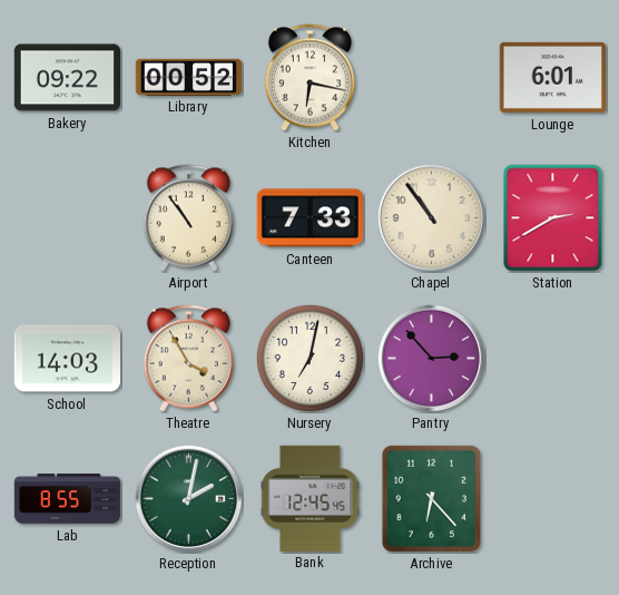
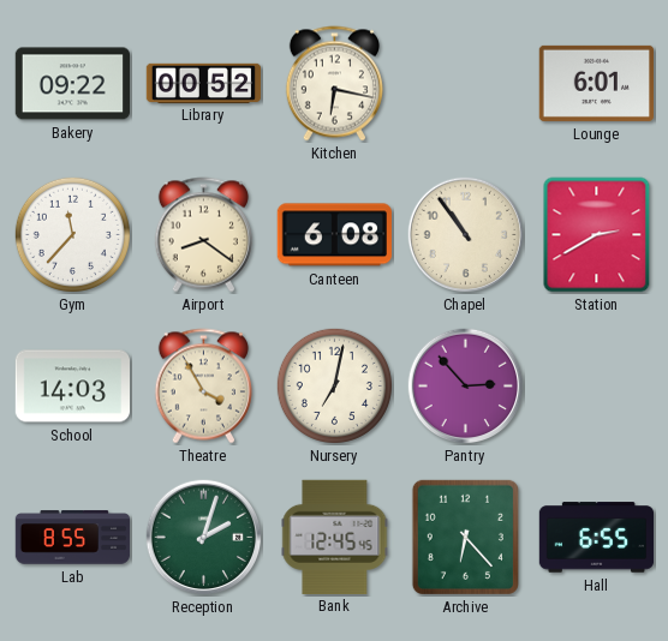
Gym: none -> 11:37 (72, 234)
Airport: 10:54 -> 8:21 (203, 235)
Canteen: 7:33 -> 6:08 (334, 235)
Reception: 2:02 -> 2:03 (204, 538)
Hall: none -> 6:55 (597, 538)
